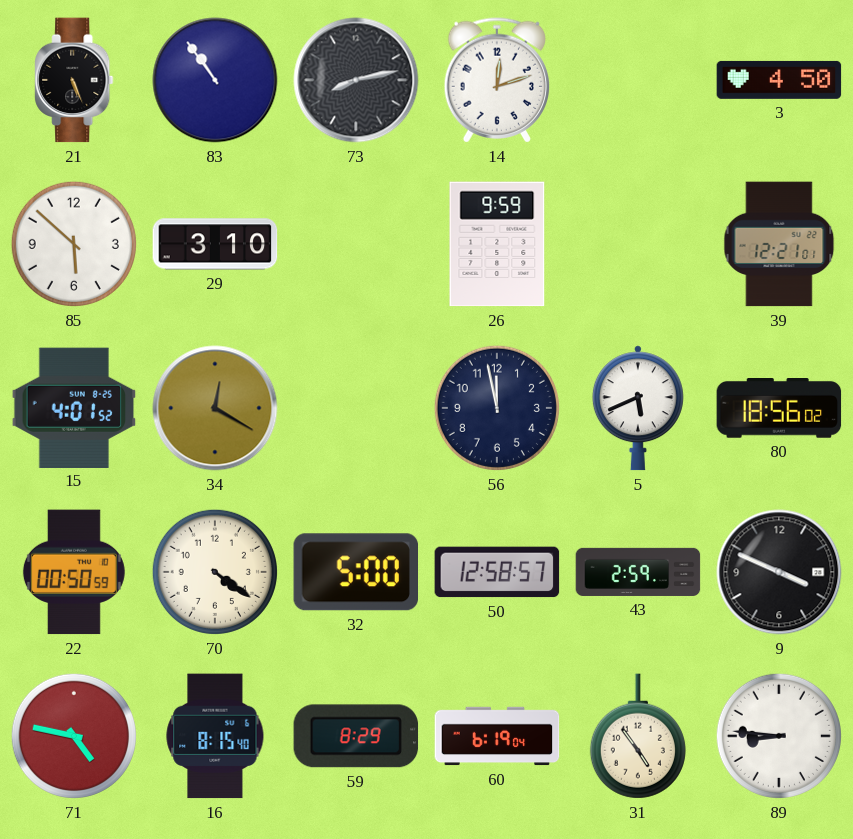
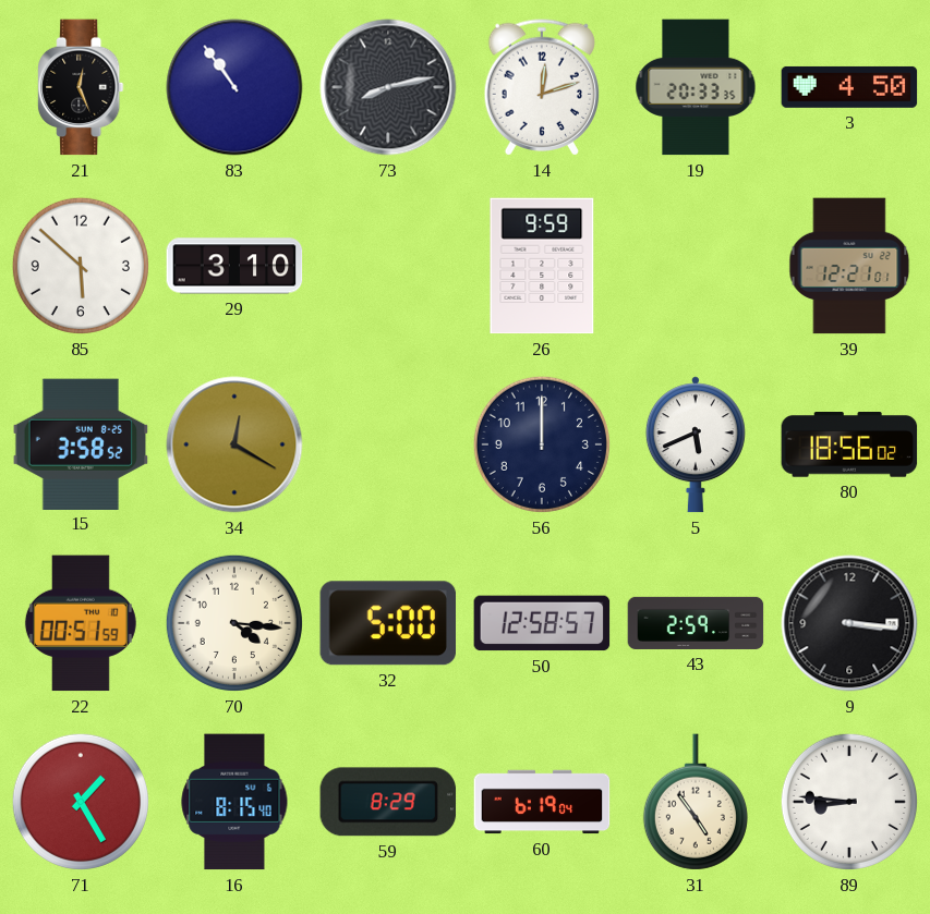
21: 5:26 -> 12:26 (81, 87)
19: none -> 20:33 (696, 87)
15: 4:01 -> 3:58 (81, 443)
56: 11:58 -> 12:00 (542, 444)
22: 00:50 -> 00:51 (81, 623)
70: 4:21 -> 4:16 (234, 623)
9: 3:49 -> 3:16 (849, 623)
71: 4:47 -> 1:25 (81, 802)
